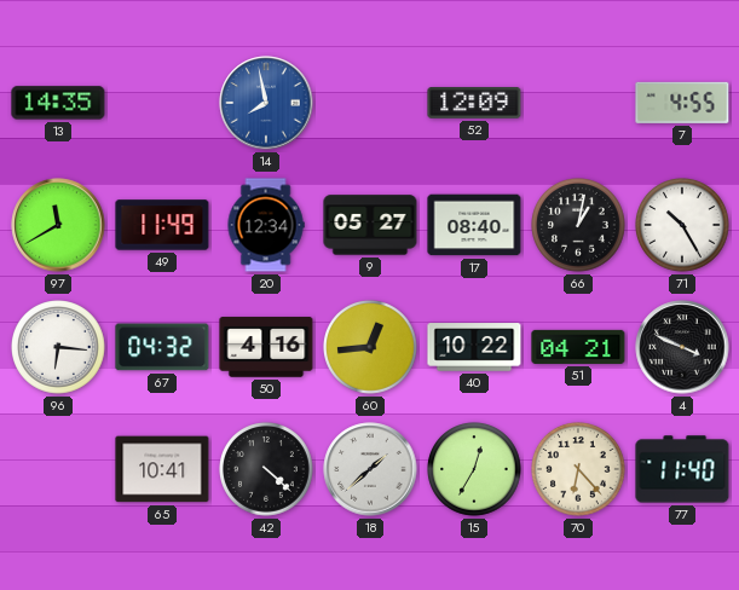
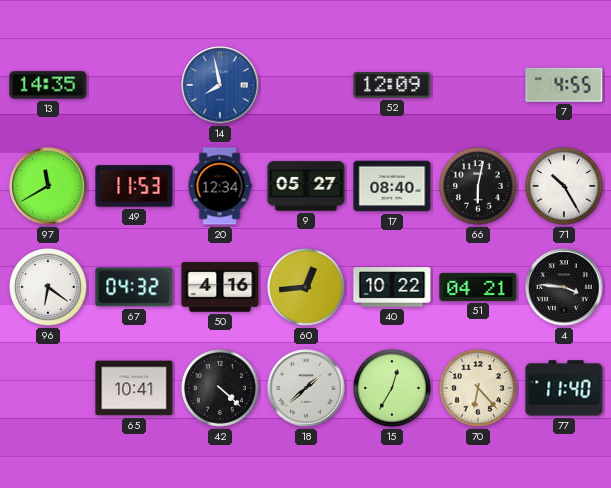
49: 11:49 -> 11:53 (134, 186)
66: 1:02 -> 6:02 (479, 187)
96: 6:16 -> 6:21 (49, 288)
4: 3:49 -> 3:46 (564, 287)
